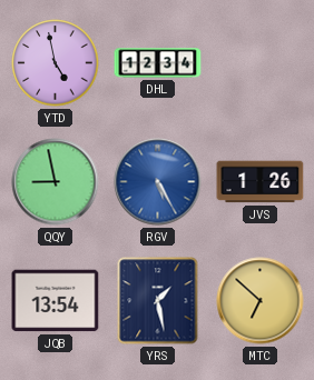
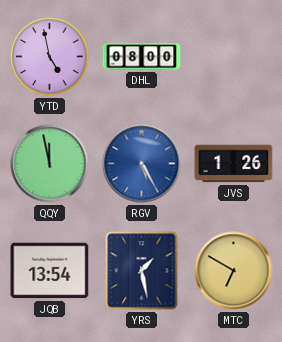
DHL: 12:34 -> 08:00 (142, 57)
QQY: 8:58 -> 11:58 (50, 164)
MTC: 6:52 -> 6:50 (234, 271)
